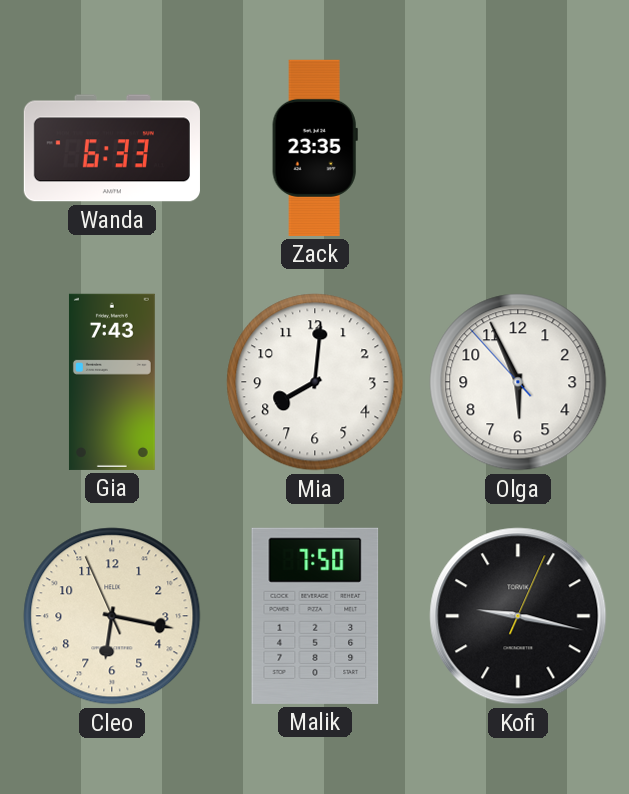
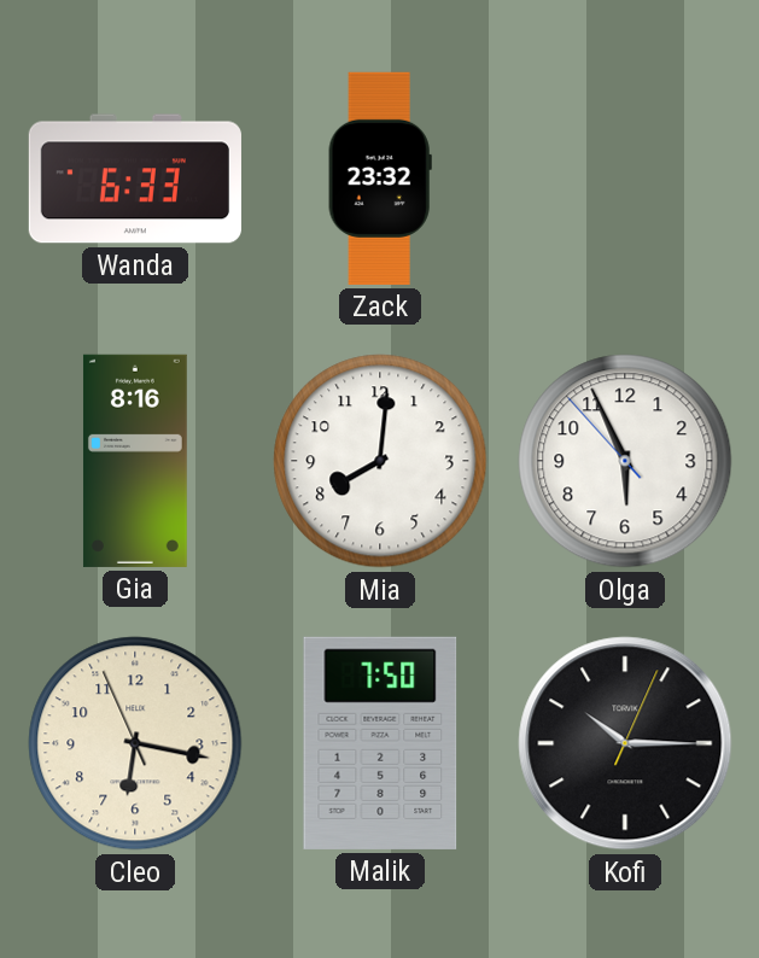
Zack: 23:35 -> 23:32 (380, 179)
Gia: 7:43 -> 8:16 (135, 461)
Kofi: 9:17 -> 10:15 (625, 743)
